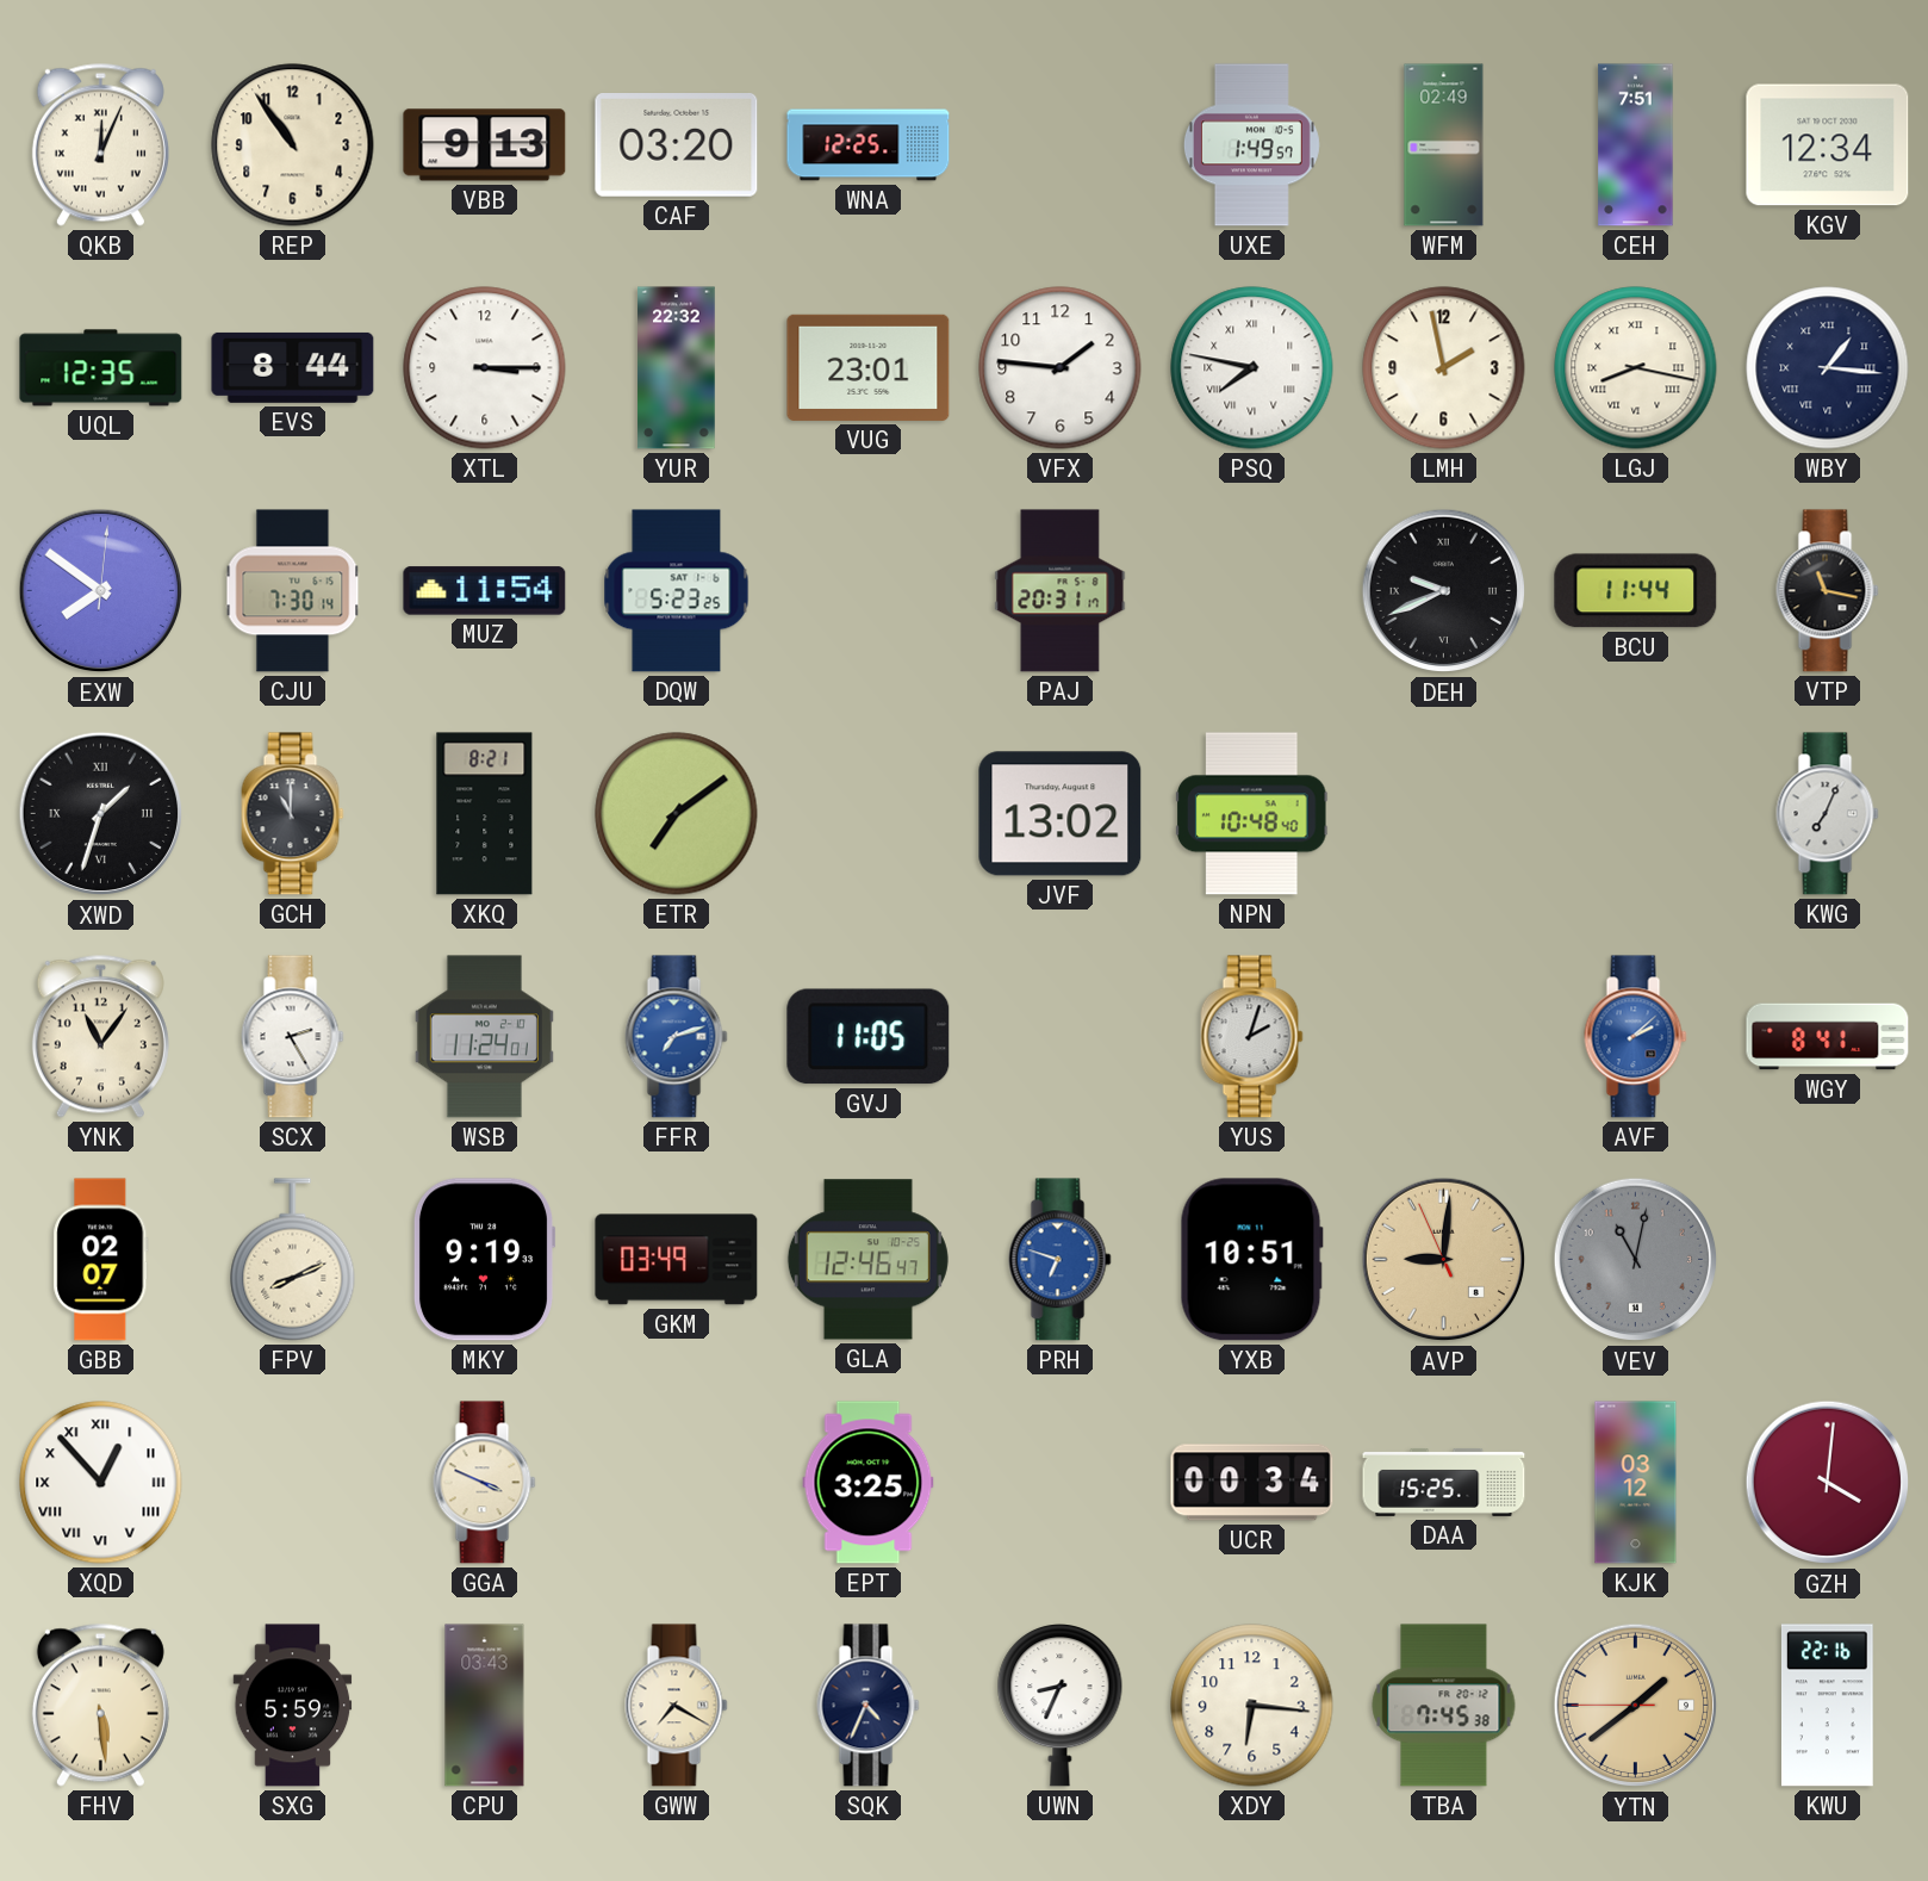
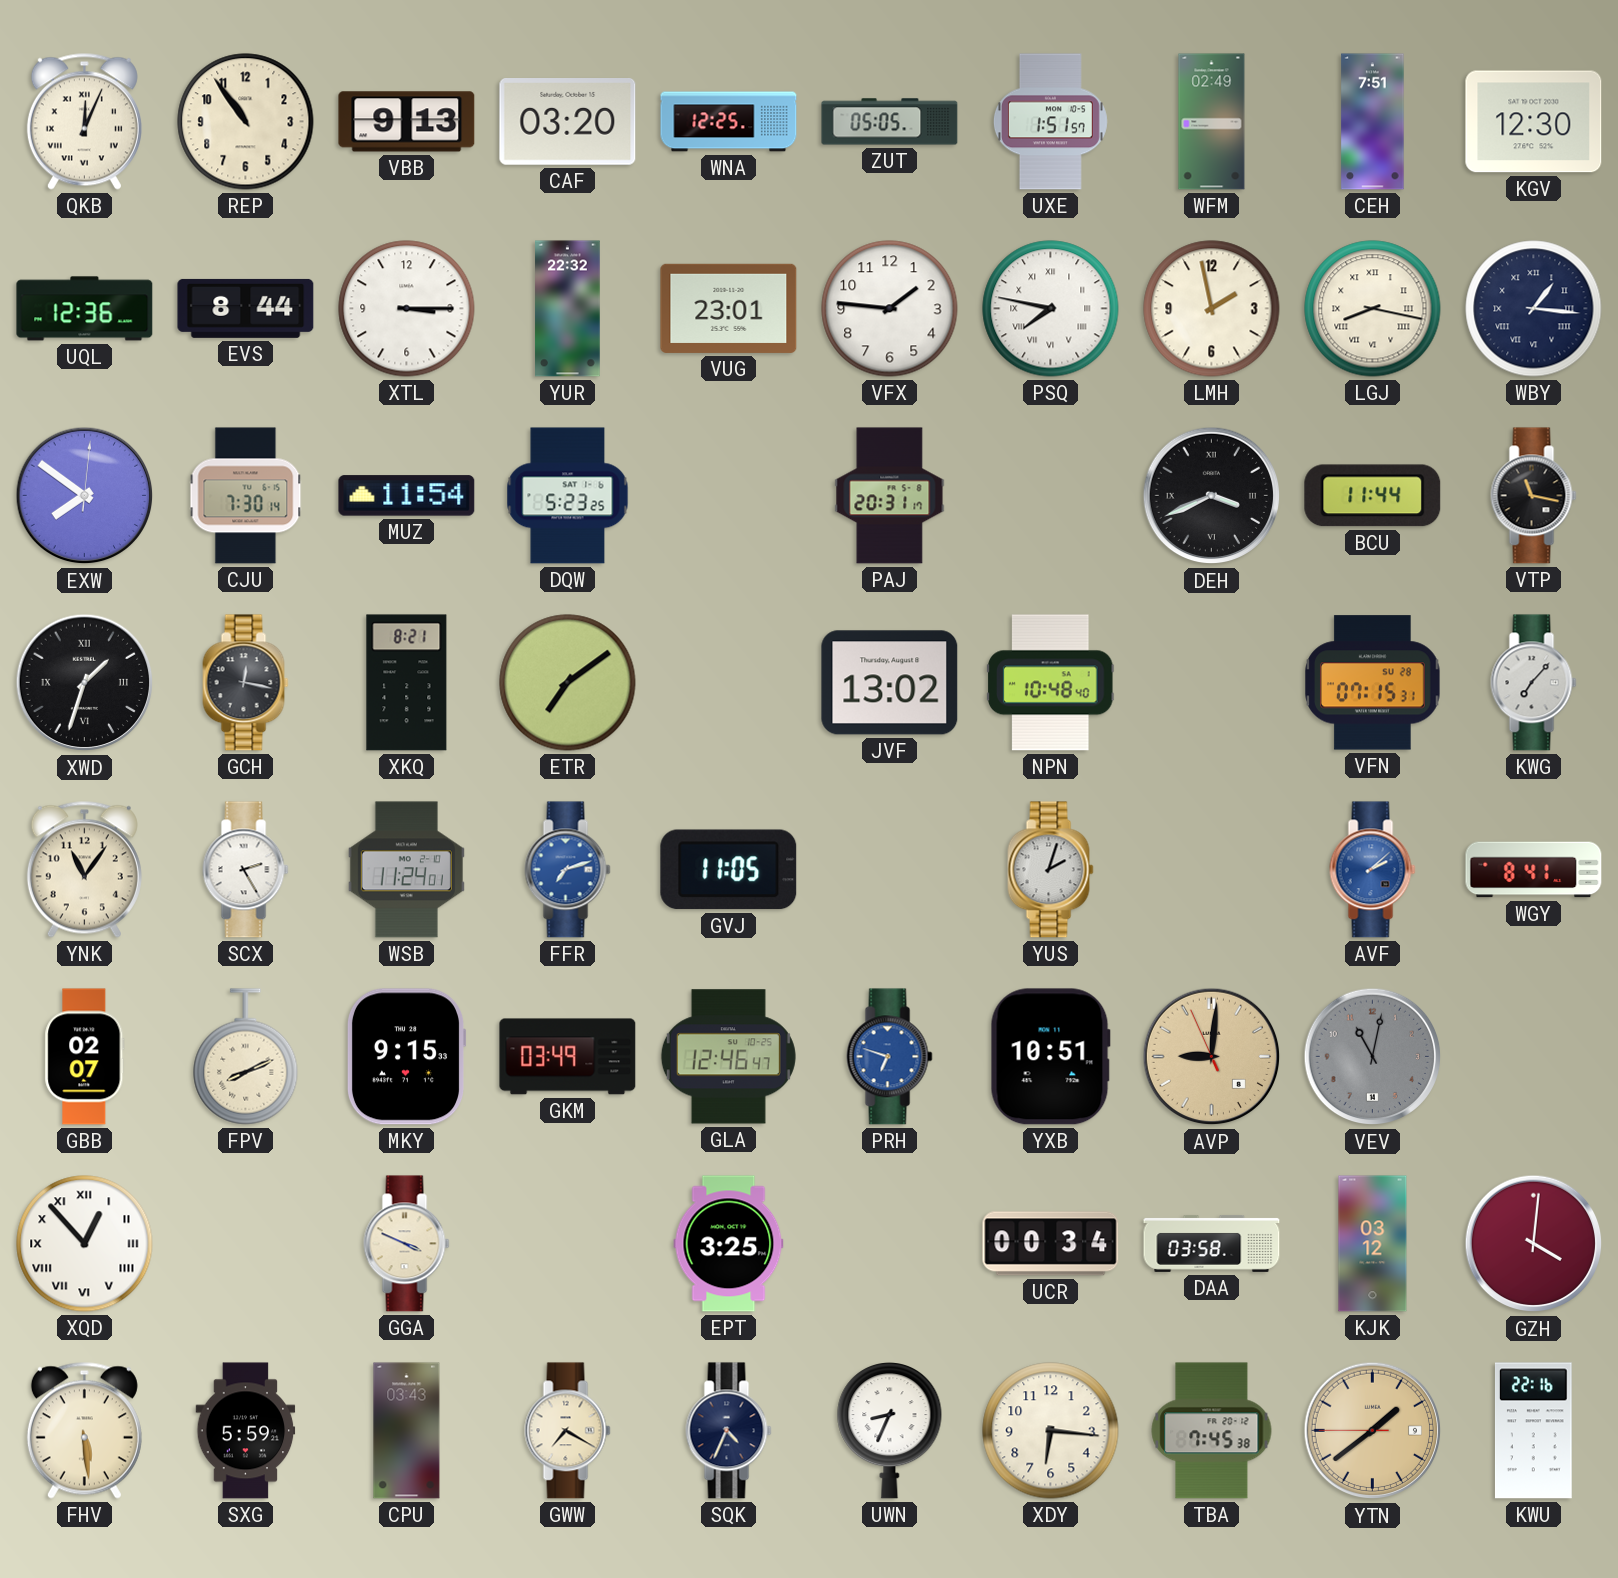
ZUT: none -> 05:05 (890, 122)
UXE: 1:49 -> 1:51 (1050, 122)
KGV: 12:34 -> 12:30 (1534, 122)
UQL: 12:35 -> 12:36 (85, 309)
DEH: 9:41 -> 3:41 (1212, 496)
GCH: 11:00 -> 12:17 (246, 683)
VFN: none -> 07:15 (1373, 683)
KWG: 7:04 -> 7:07 (1534, 683)
MKY: 9:19 -> 9:15 (406, 1057)
DAA: 15:25 -> 03:58 (1212, 1243)
